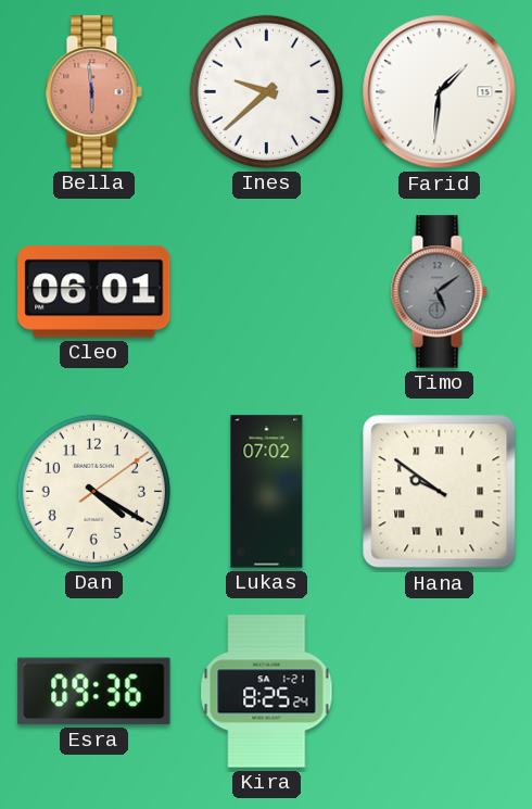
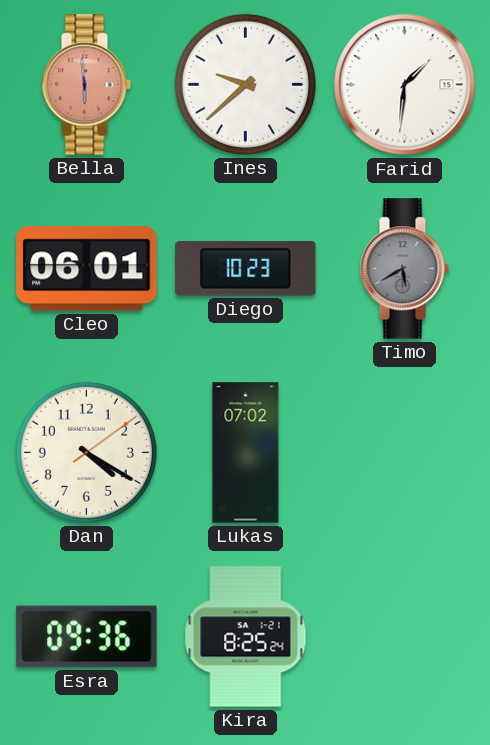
Diego: none -> 10:23 (246, 269)
Timo: 5:09 -> 5:40 (404, 269)
Hana: 9:51 -> none (440, 492)
